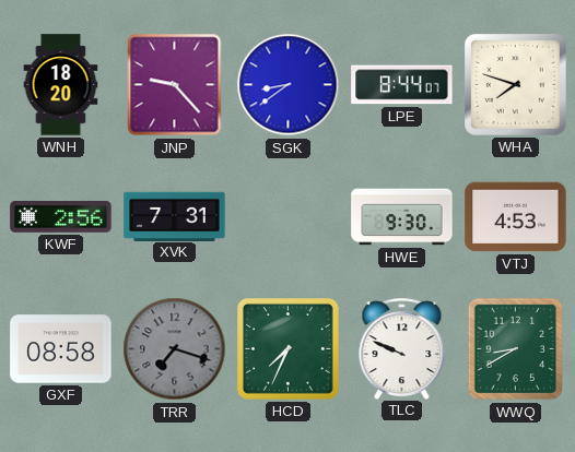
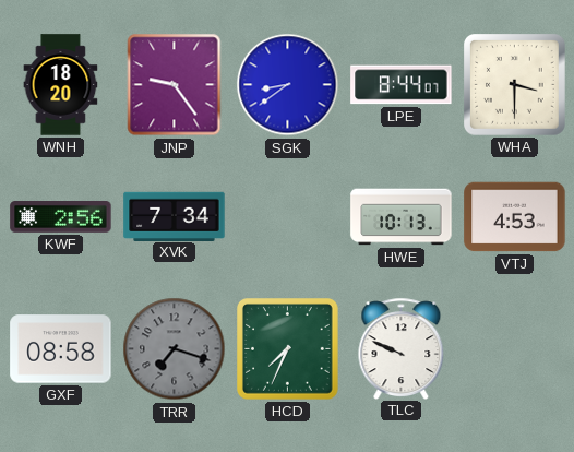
JNP: 9:23 -> 9:24 (175, 85)
WHA: 7:48 -> 3:30 (515, 85)
XVK: 7:31 -> 7:34 (175, 216)
HWE: 9:30 -> 10:13 (402, 217)
WWQ: 8:40 -> none (515, 349)
